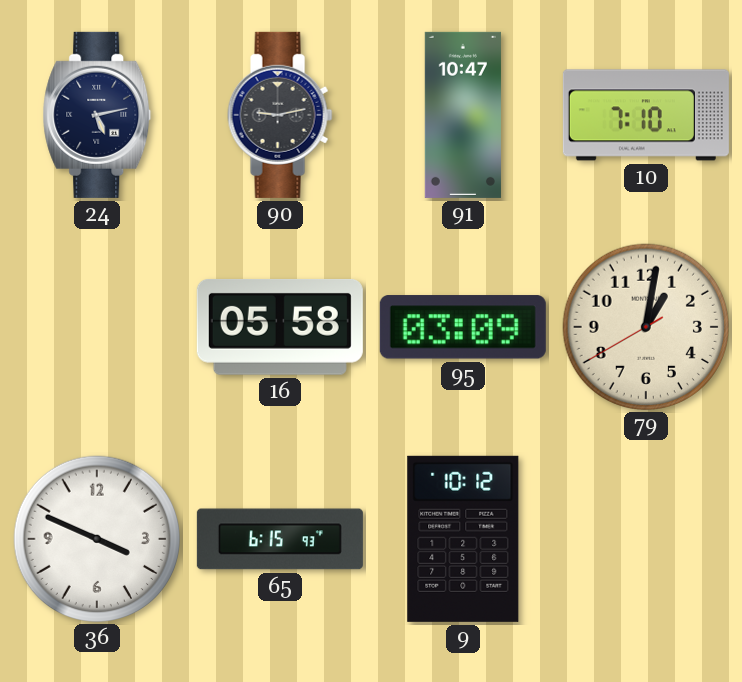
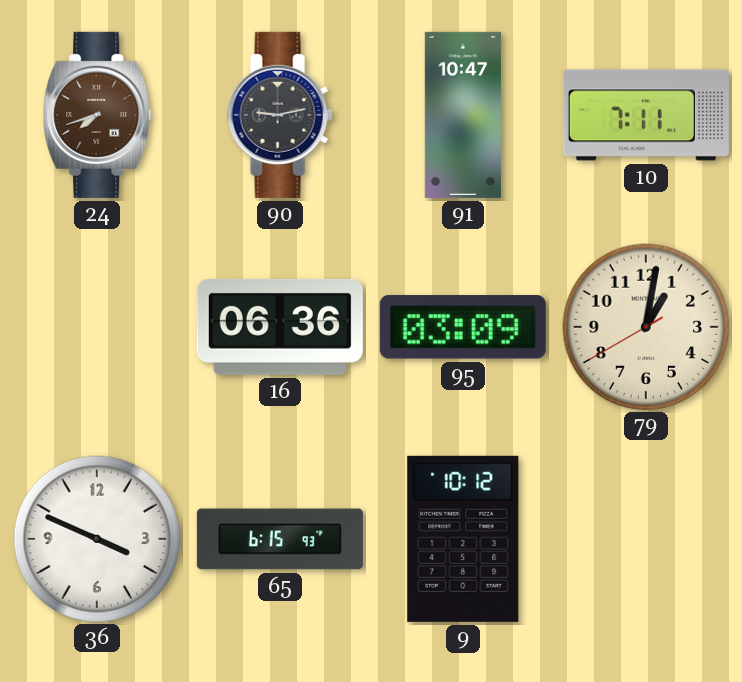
24: 5:13 -> 7:42 (97, 115)
24 dial: navy -> brown (97, 115)
10: 7:10 -> 7:11 (646, 115)
16: 05:58 -> 06:36 (280, 327)
